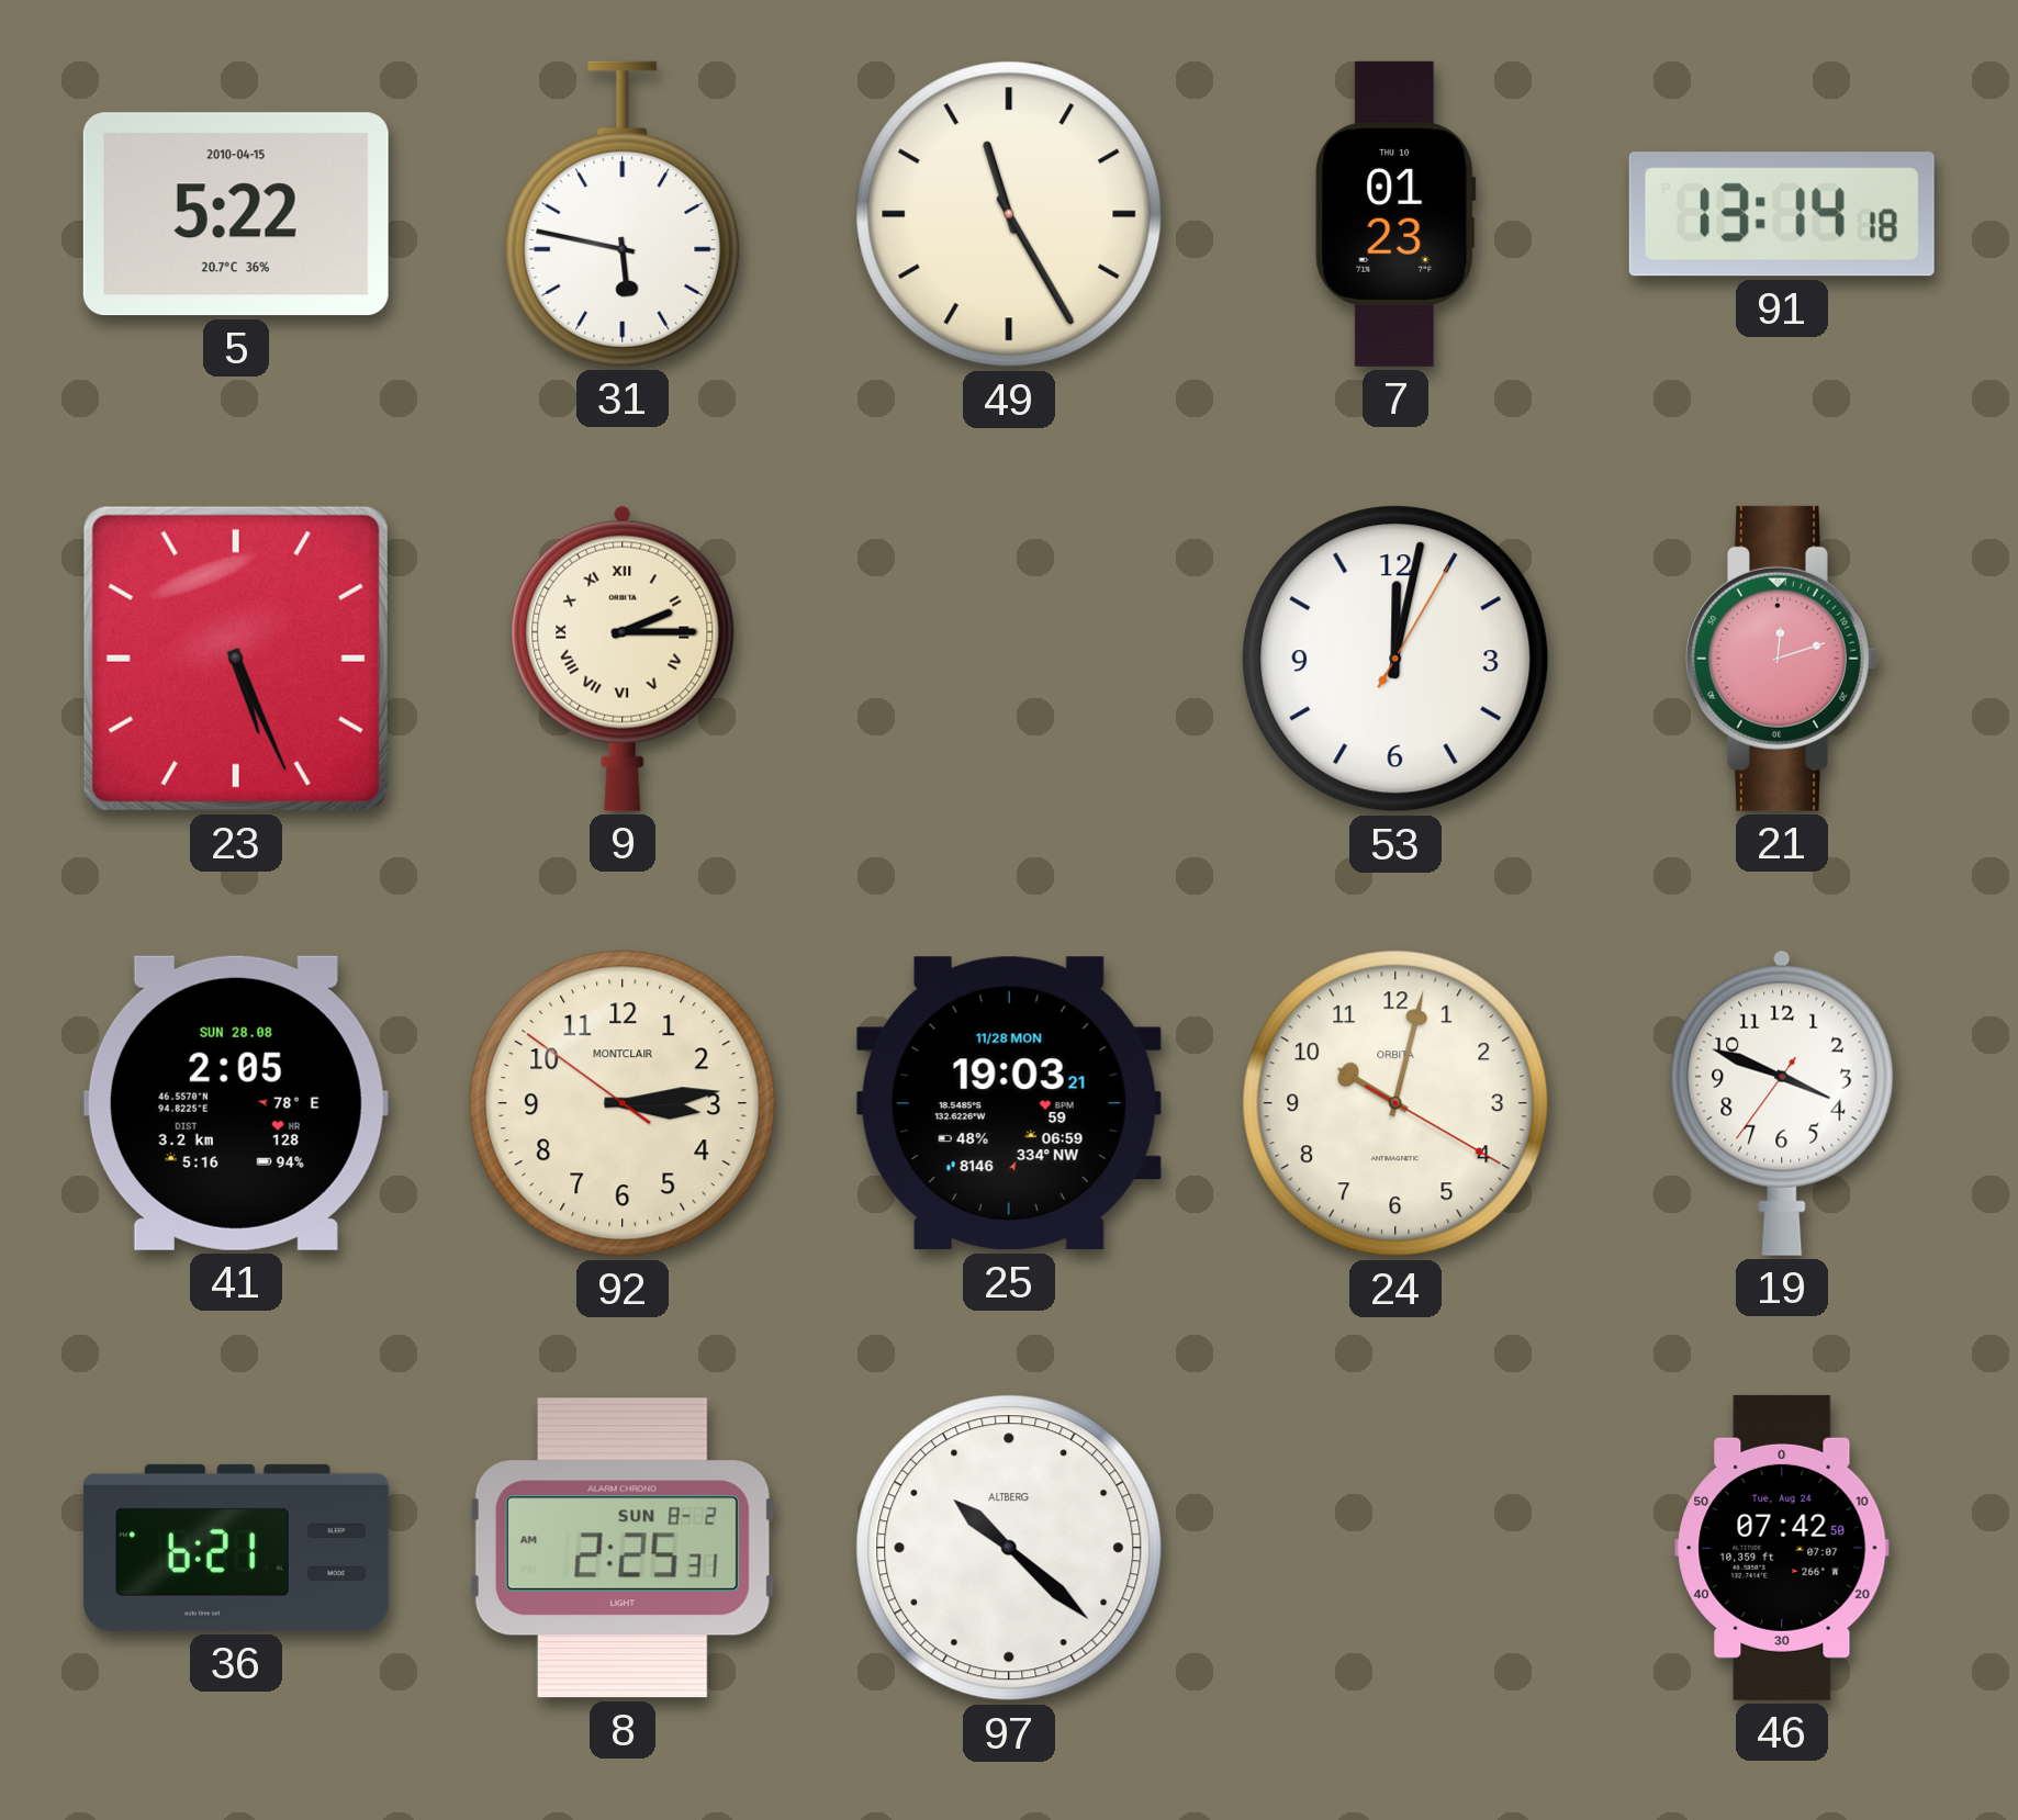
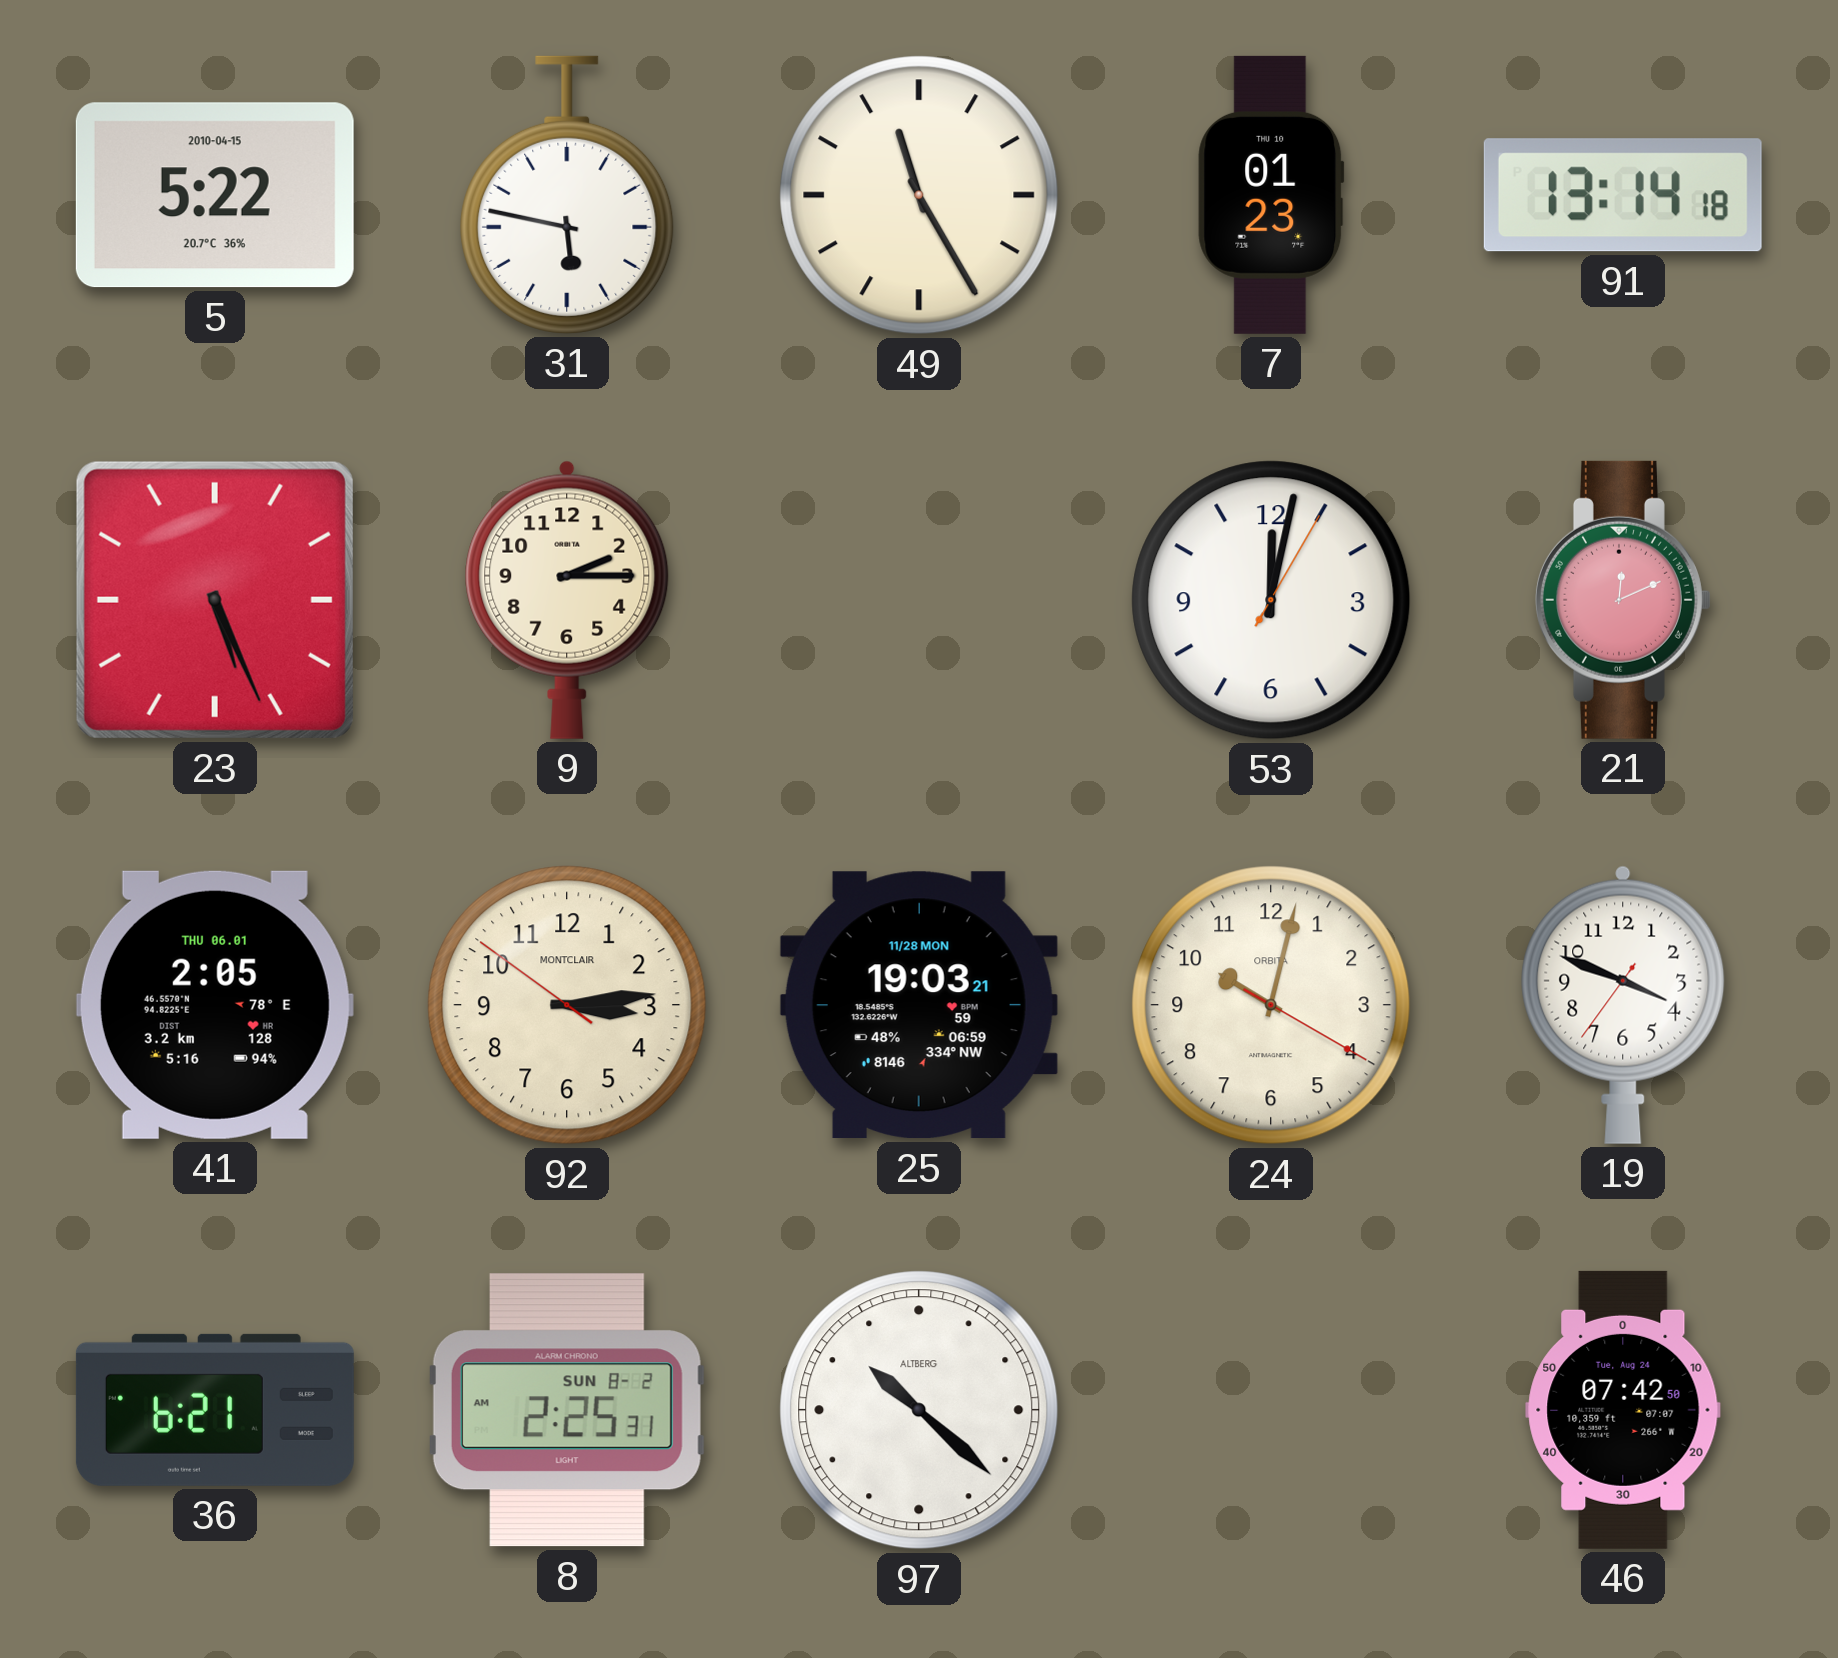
9 numerals: Roman -> Arabic (567, 600)
21: 12:12 -> 12:11 (1623, 600)
41 date: SUN 28.08 -> THU 06.01 (215, 1005)
